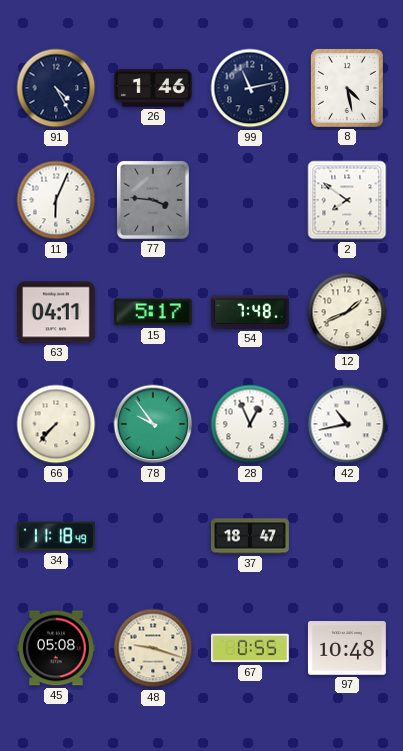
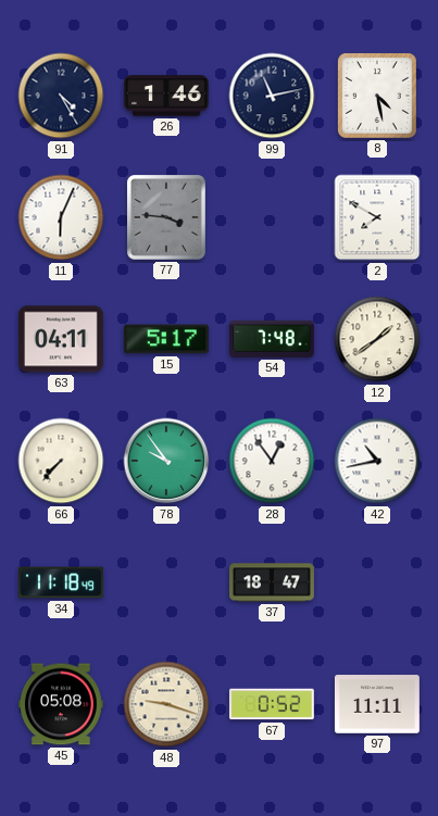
2: 7:51 -> 7:50 (377, 217)
12: 1:41 -> 1:39 (377, 339)
28: 12:56 -> 12:54 (272, 461)
67: 0:55 -> 0:52 (272, 704)
97: 10:48 -> 11:11 (377, 704)
